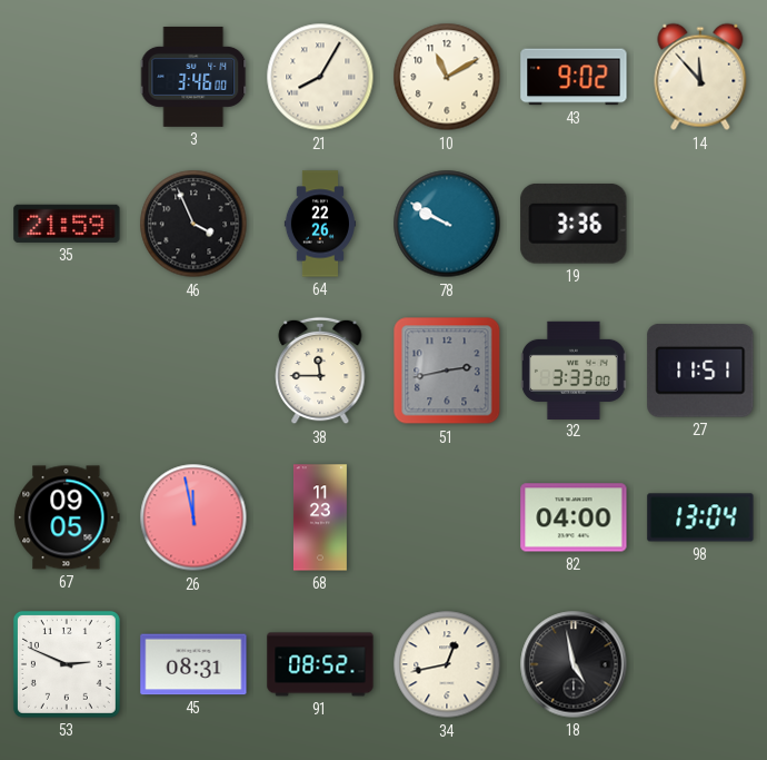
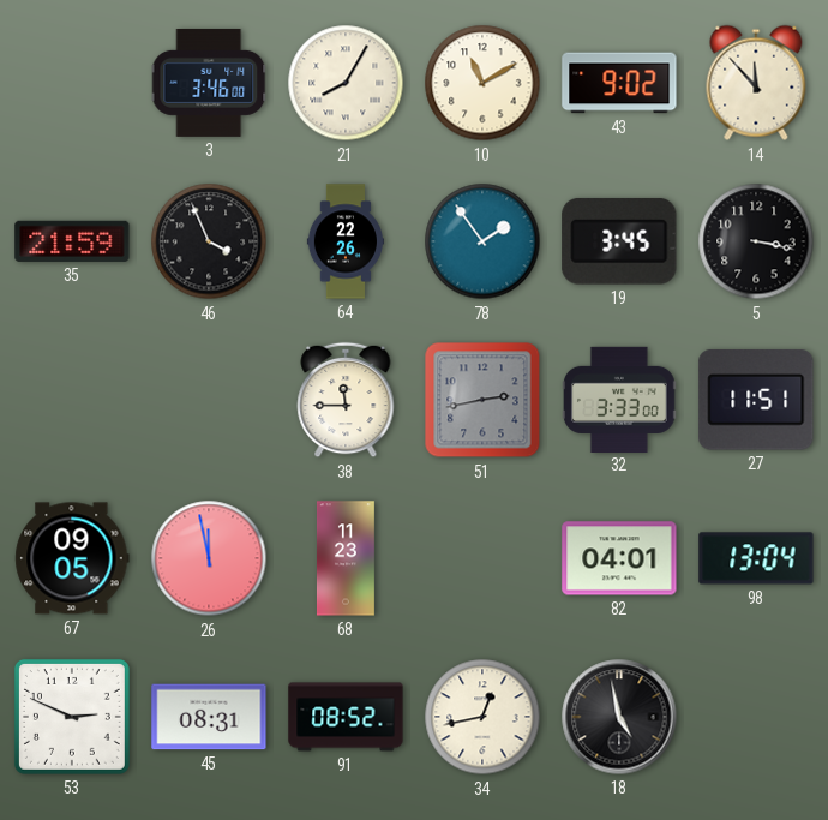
78: 9:50 -> 1:54 (482, 241)
19: 3:36 -> 3:45 (619, 241)
5: none -> 3:17 (756, 241)
82: 04:00 -> 04:01 (619, 558)
